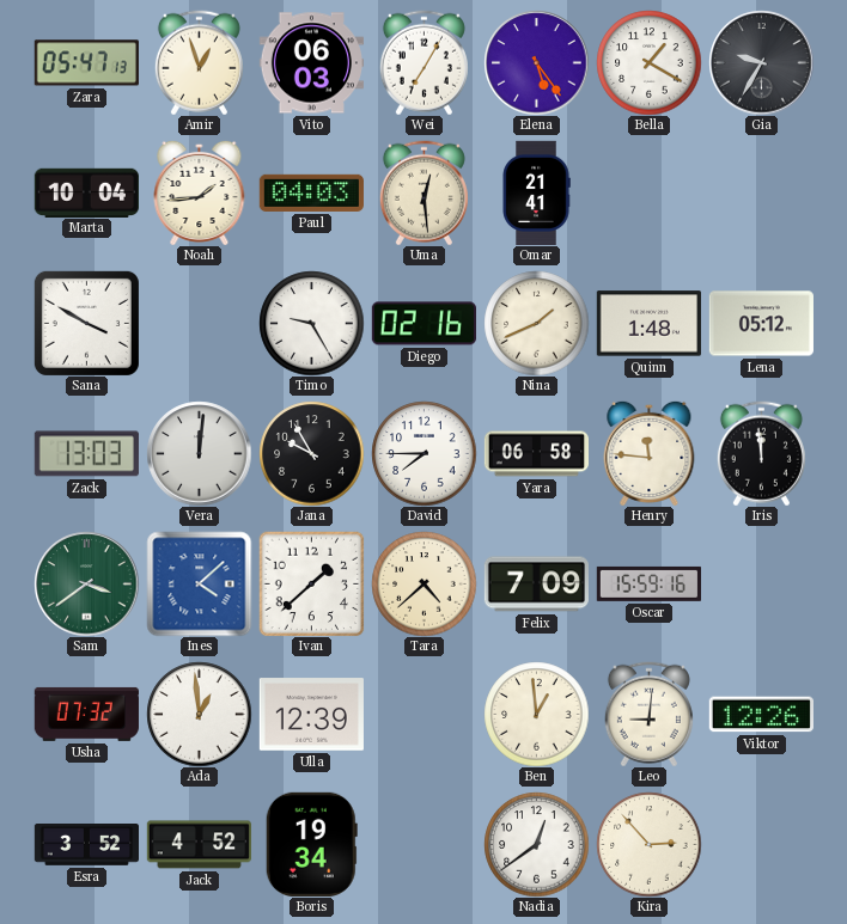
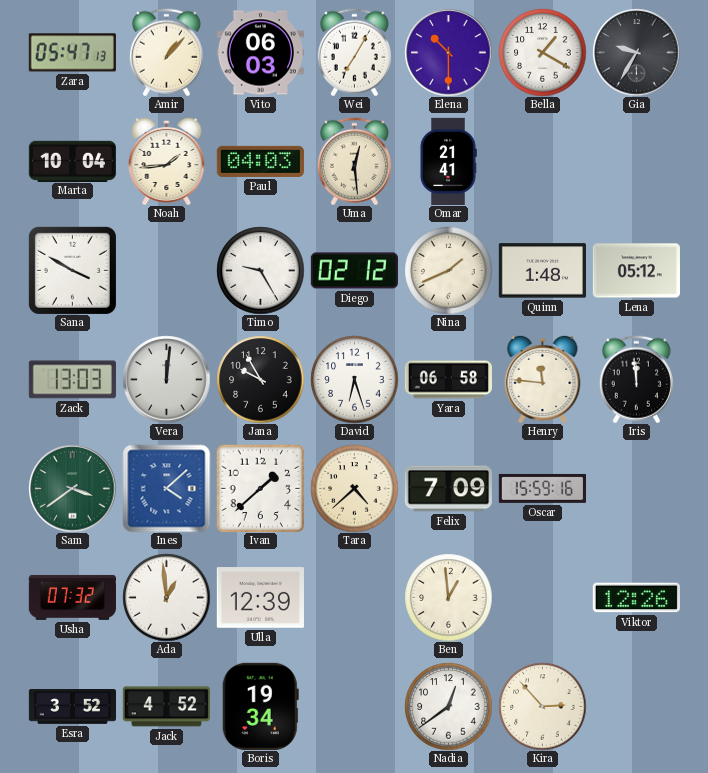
Amir: 12:57 -> 1:07 (166, 52)
Elena: 5:24 -> 10:30 (448, 52)
Diego: 02:16 -> 02:12 (354, 271)
David: 7:45 -> 6:27 (354, 379)
Leo: 9:01 -> none (648, 714)
